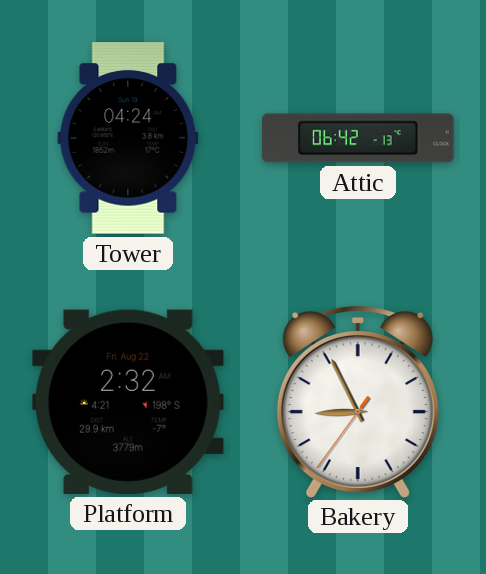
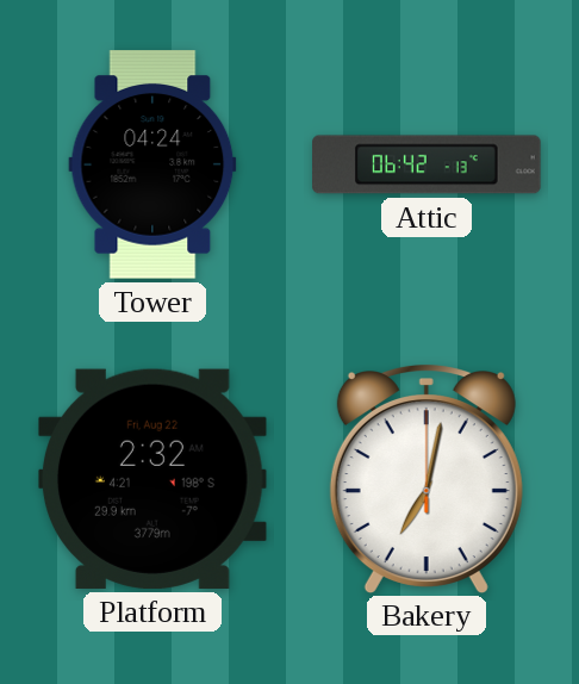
Bakery: 8:55 -> 7:02 (427, 479)
